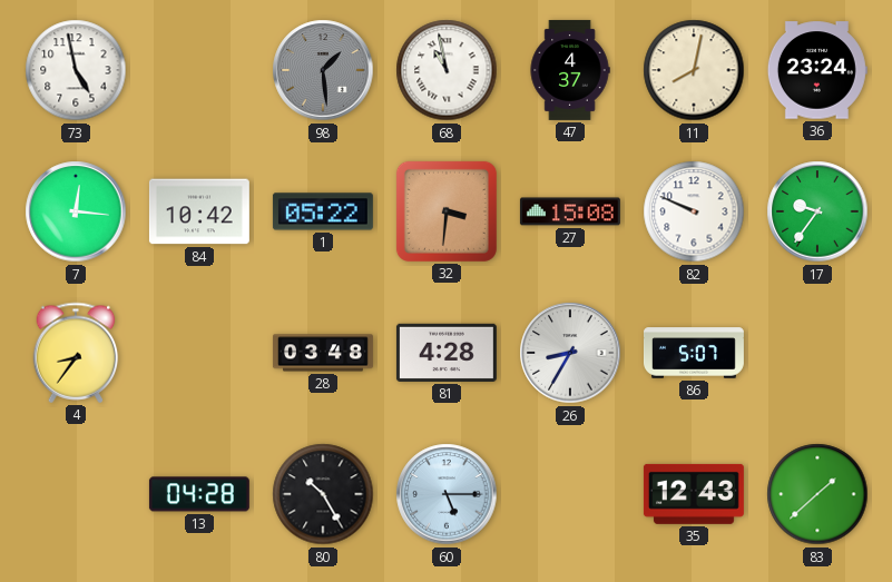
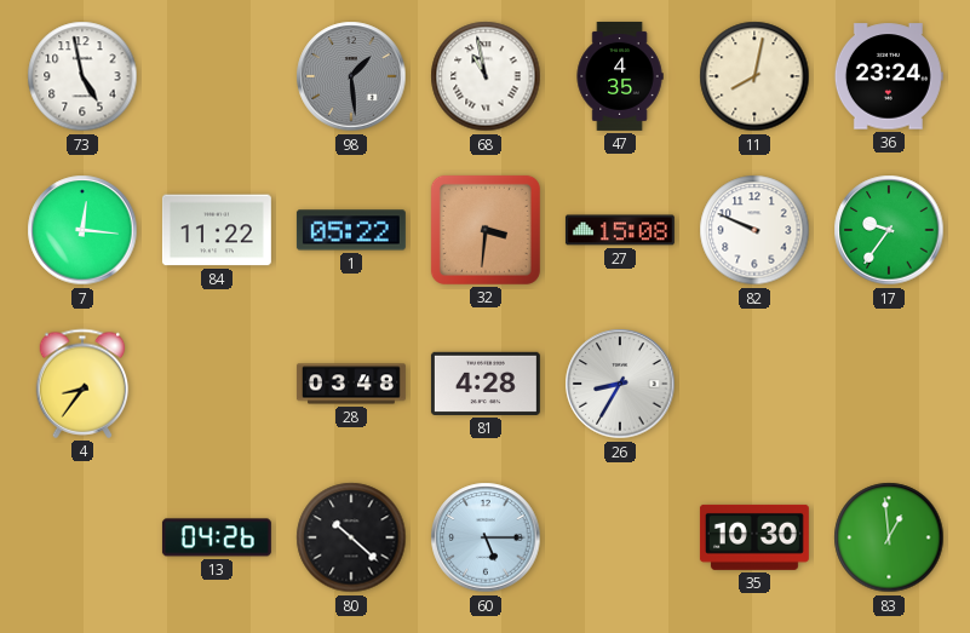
47: 4:37 -> 4:35 (620, 76)
84: 10:42 -> 11:22 (217, 230)
86: 5:07 -> none (694, 353)
13: 04:28 -> 04:26 (217, 537)
80: 10:25 -> 10:22 (351, 537)
35: 12:43 -> 10:30 (754, 537)
83: 1:38 -> 12:59 (889, 537)
